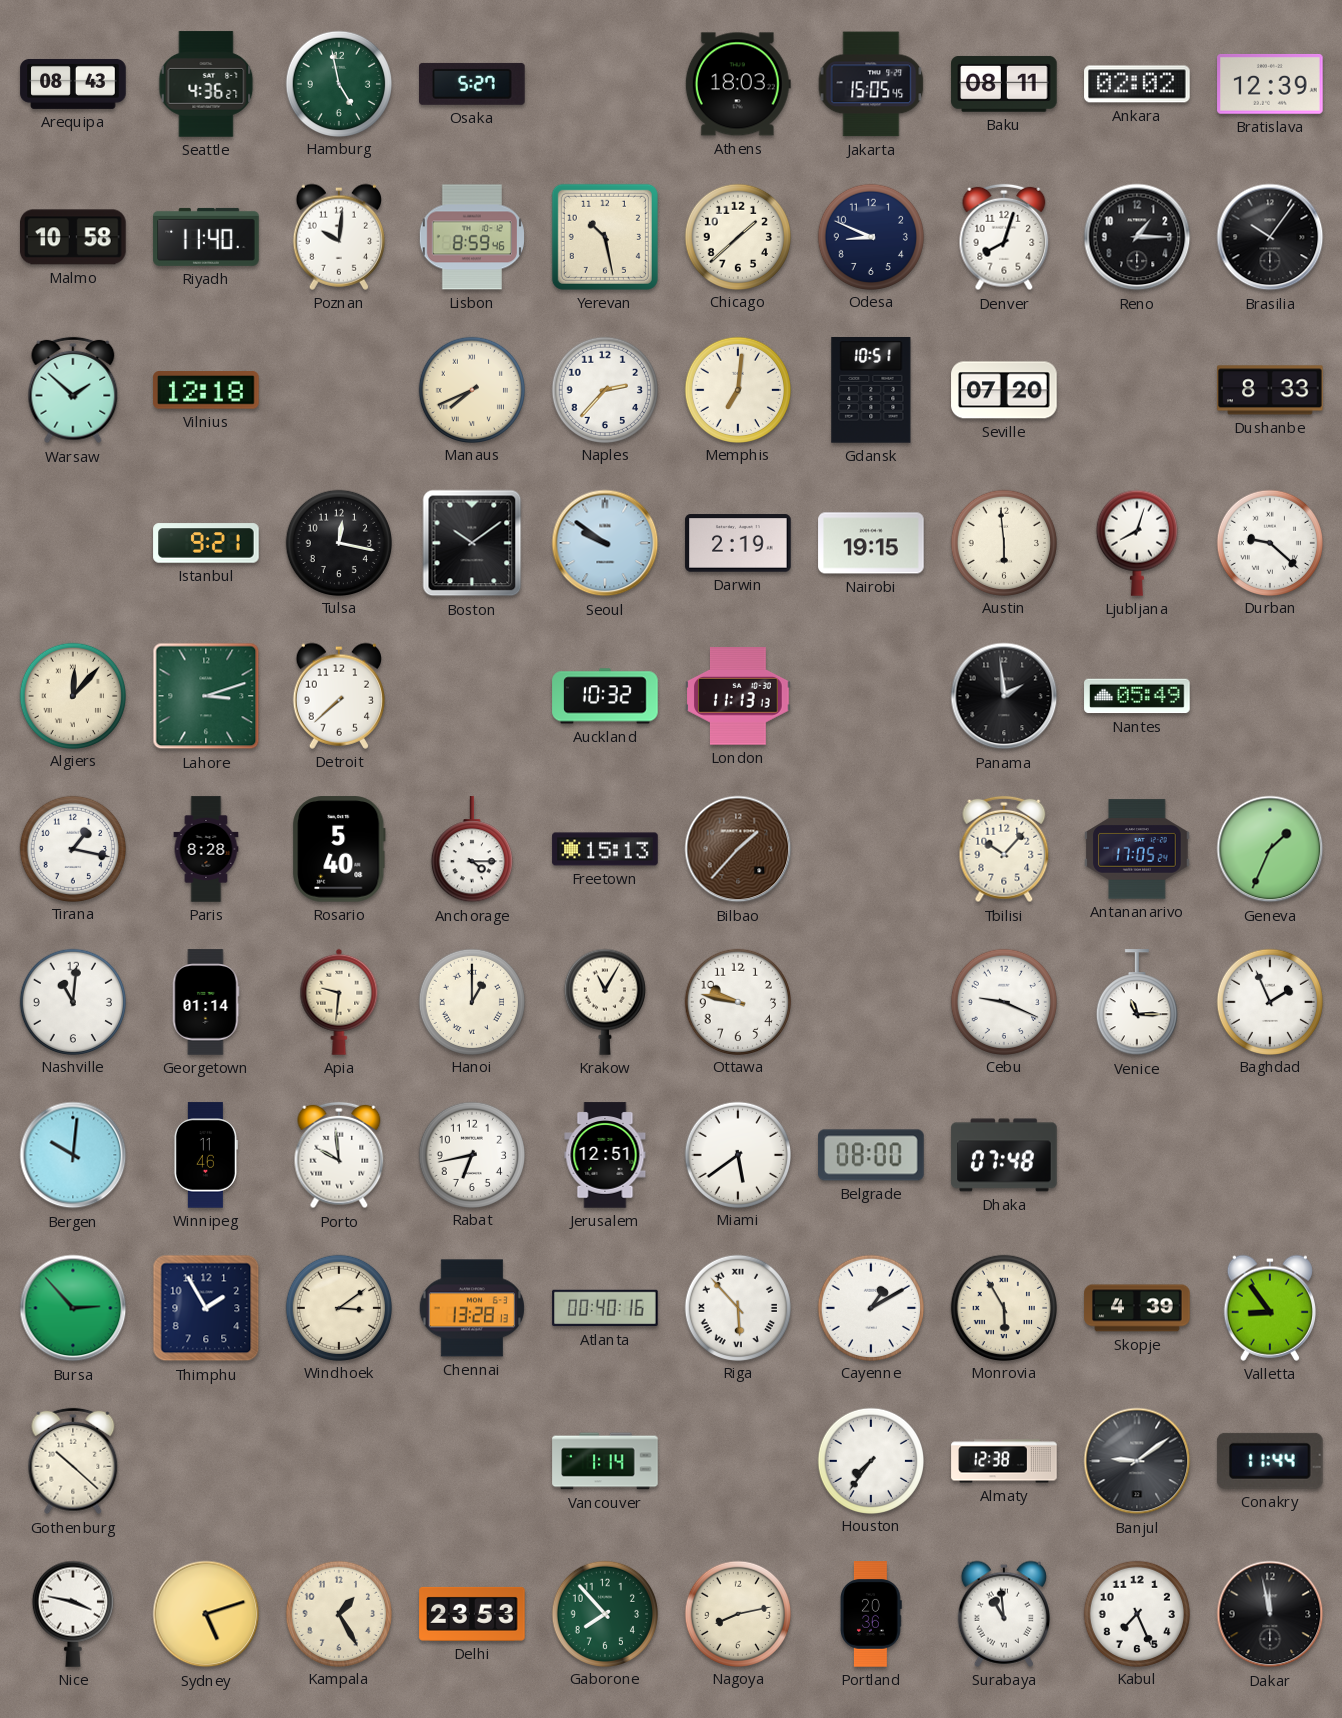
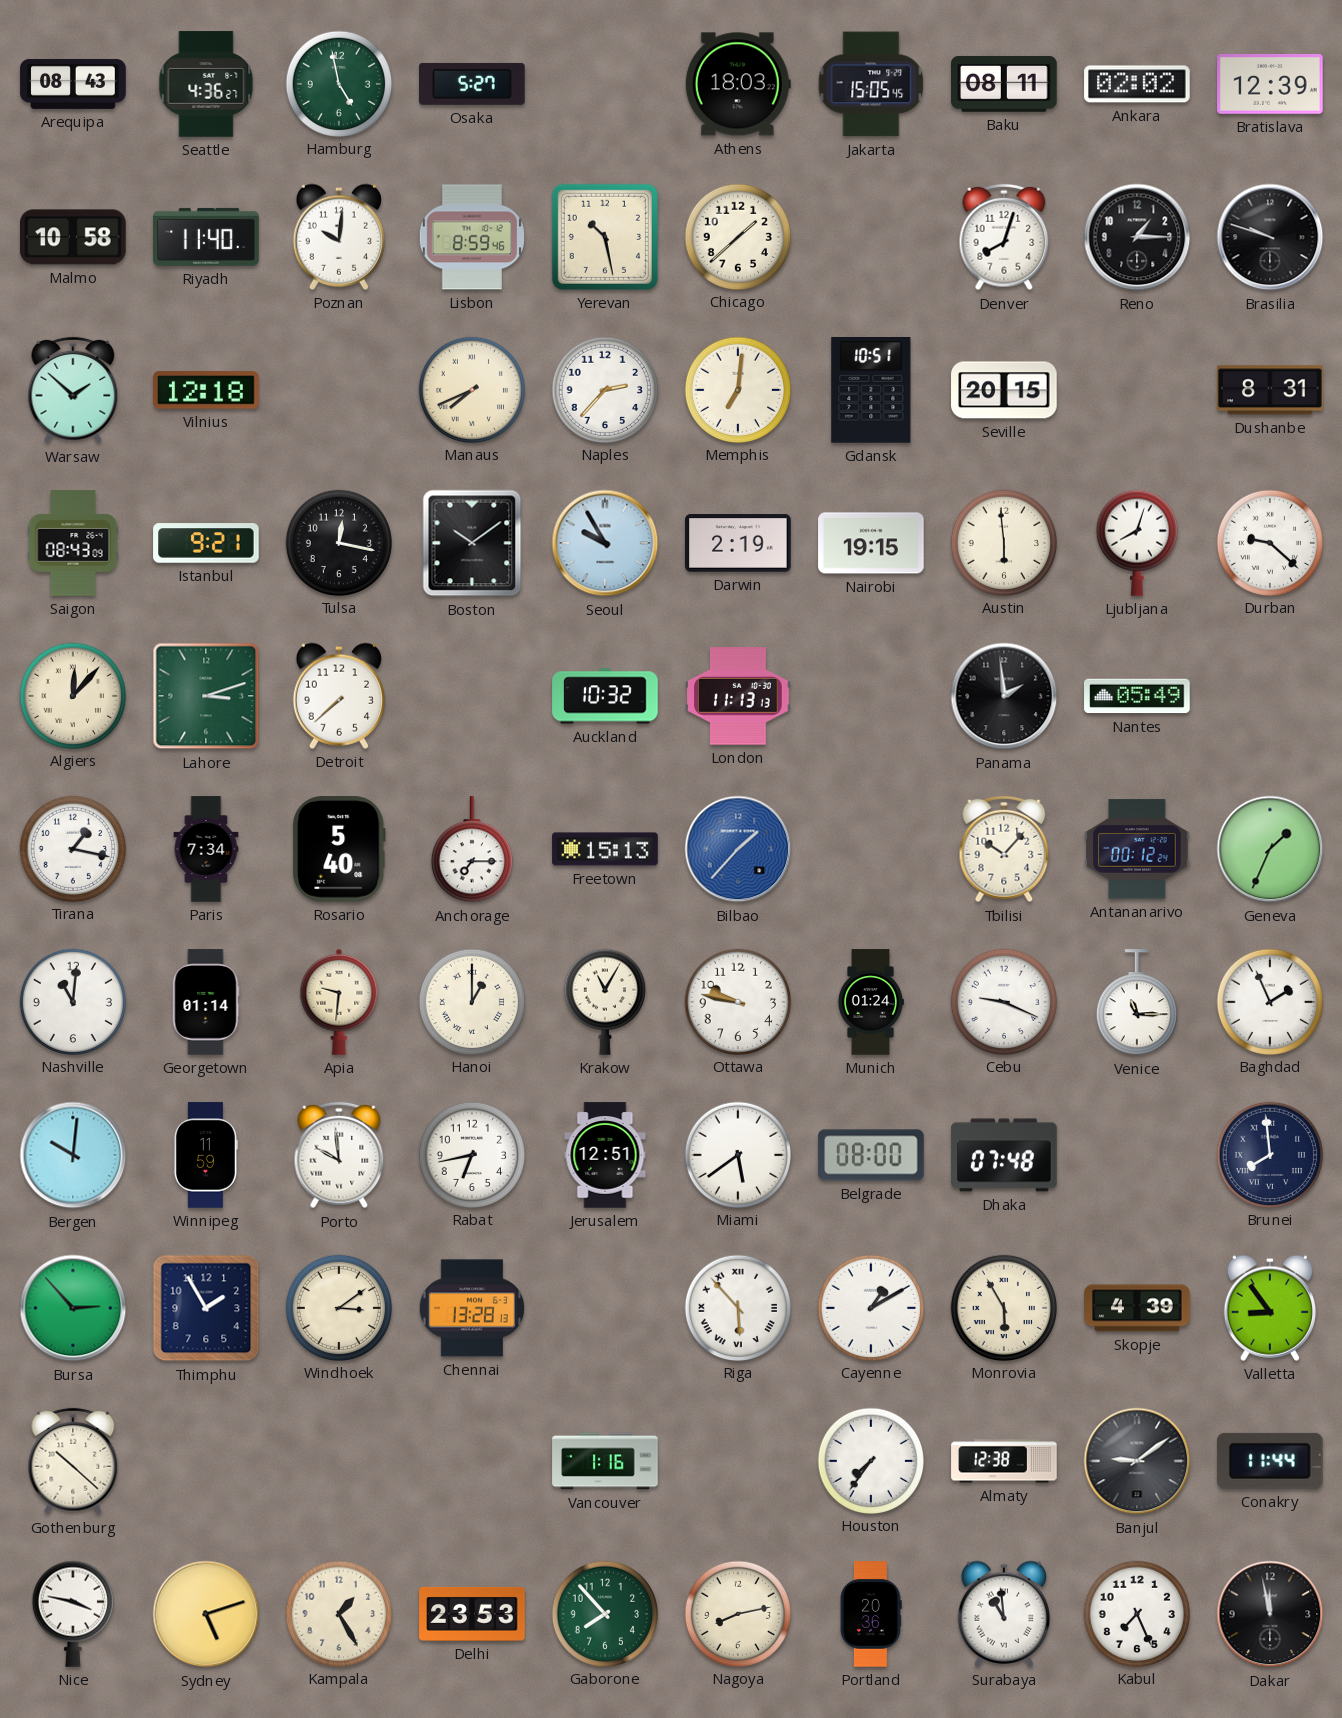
Odesa: 8:49 -> none (870, 236)
Brasilia: 10:06 -> 9:48 (1270, 237)
Seville: 07:20 -> 20:15 (1004, 390)
Dushanbe: 8:33 -> 8:31 (1270, 390)
Saigon: none -> 08:43 (73, 543)
Seoul: 9:51 -> 9:55 (605, 543)
Paris: 8:28 -> 7:34 (206, 849)
Anchorage: 4:15 -> 7:15 (472, 850)
Bilbao dial: brown -> blue (738, 849)
Antananarivo: 17:05 -> 00:12 (1137, 849)
Munich: none -> 01:24 (870, 1002)
Winnipeg: 11:46 -> 11:59 (205, 1155)
Brunei: none -> 7:59 (1269, 1154)
Atlanta: 00:40 -> none (605, 1308)
Vancouver: 1:14 -> 1:16 (605, 1461)
